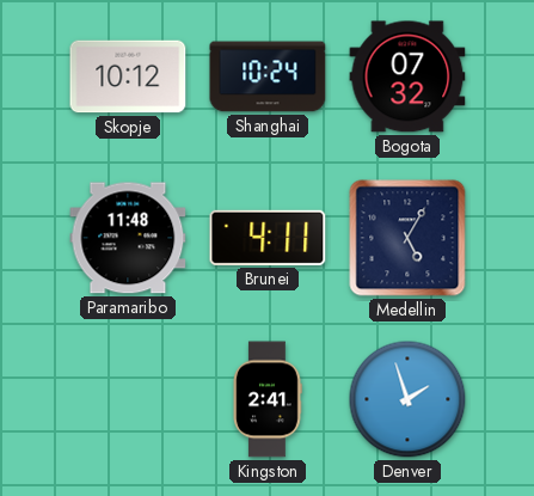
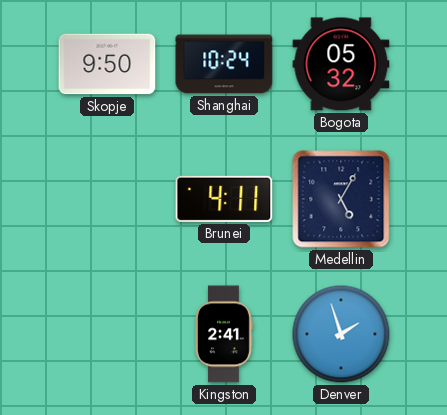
Skopje: 10:12 -> 9:50 (107, 64)
Bogota: 07:32 -> 05:32 (341, 64)
Paramaribo: 11:48 -> none (128, 238)
